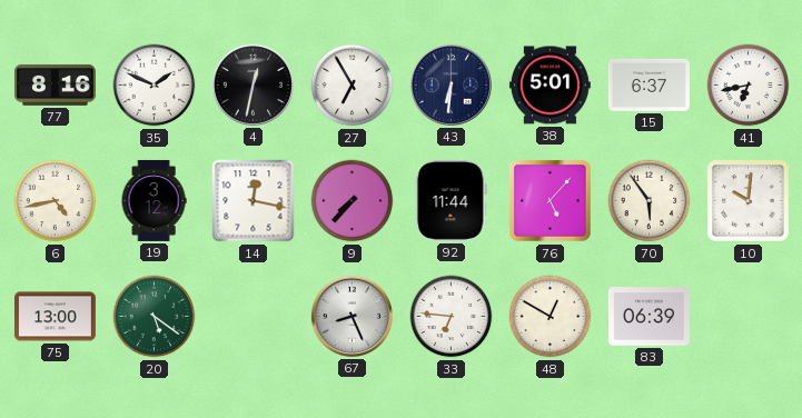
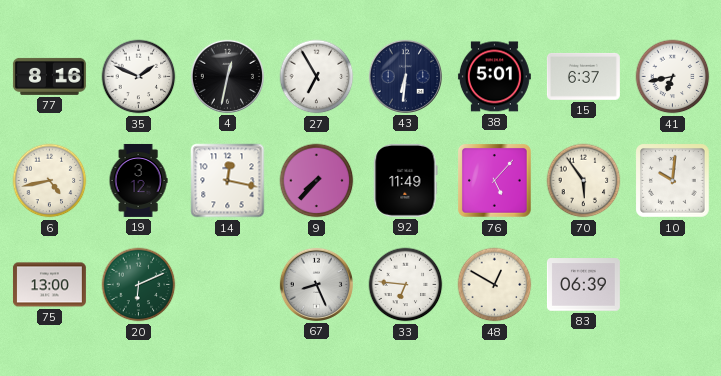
92: 11:44 -> 11:49 (406, 180)
20: 5:21 -> 6:11 (139, 285)
